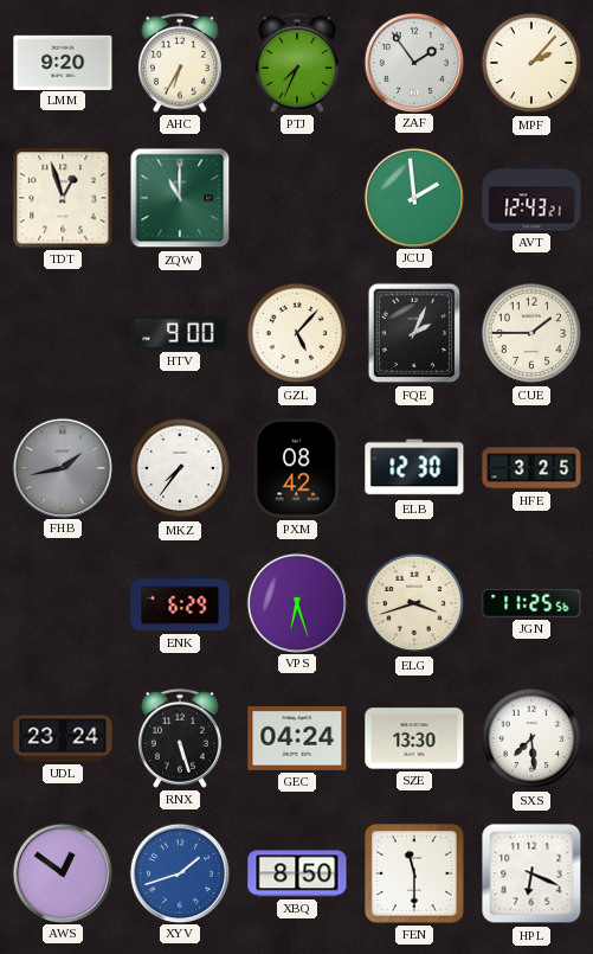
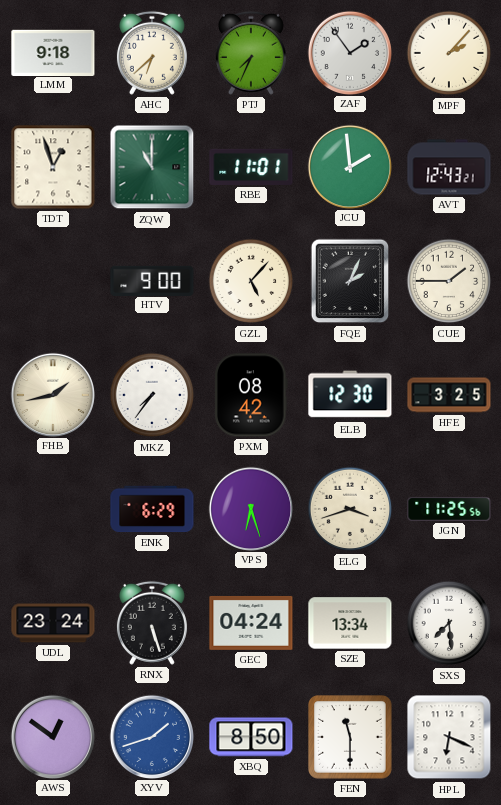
LMM: 9:20 -> 9:18 (53, 52)
AHC: 6:35 -> 6:38 (152, 53)
RBE: none -> 11:01 (251, 167)
FHB dial: grey -> cream (52, 394)
SZE: 13:30 -> 13:34 (350, 623)
